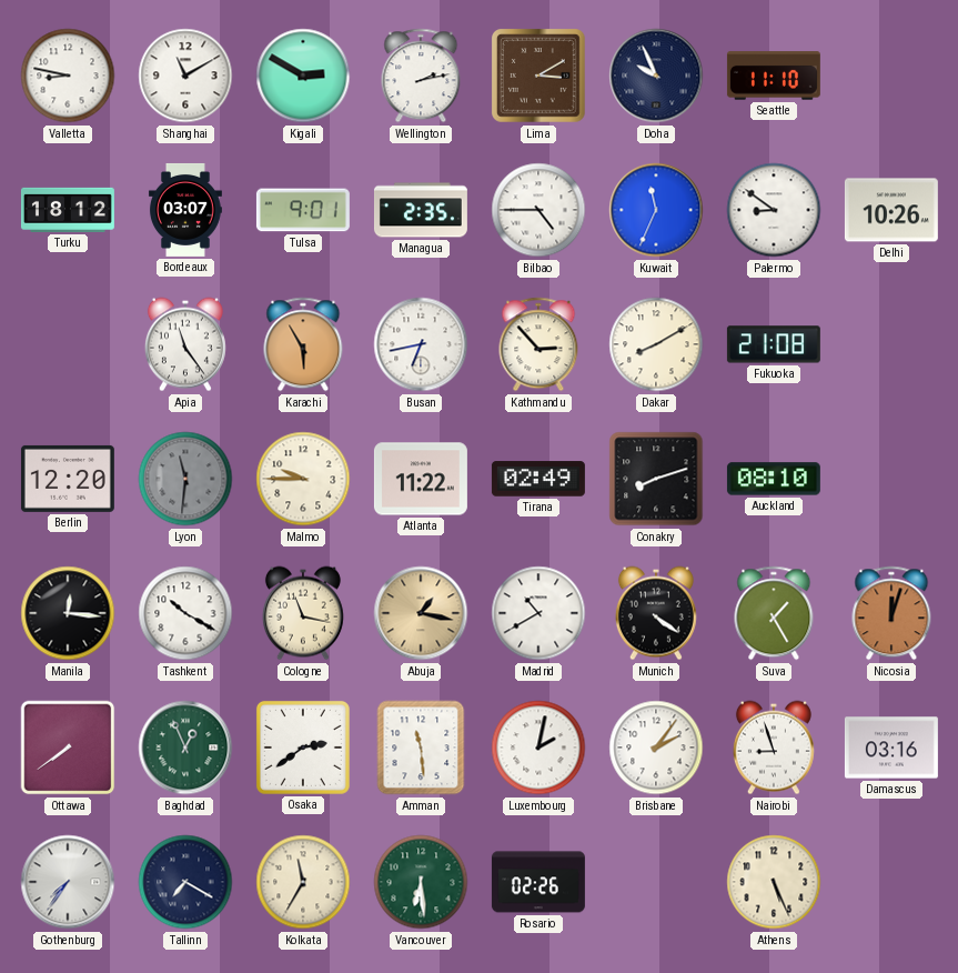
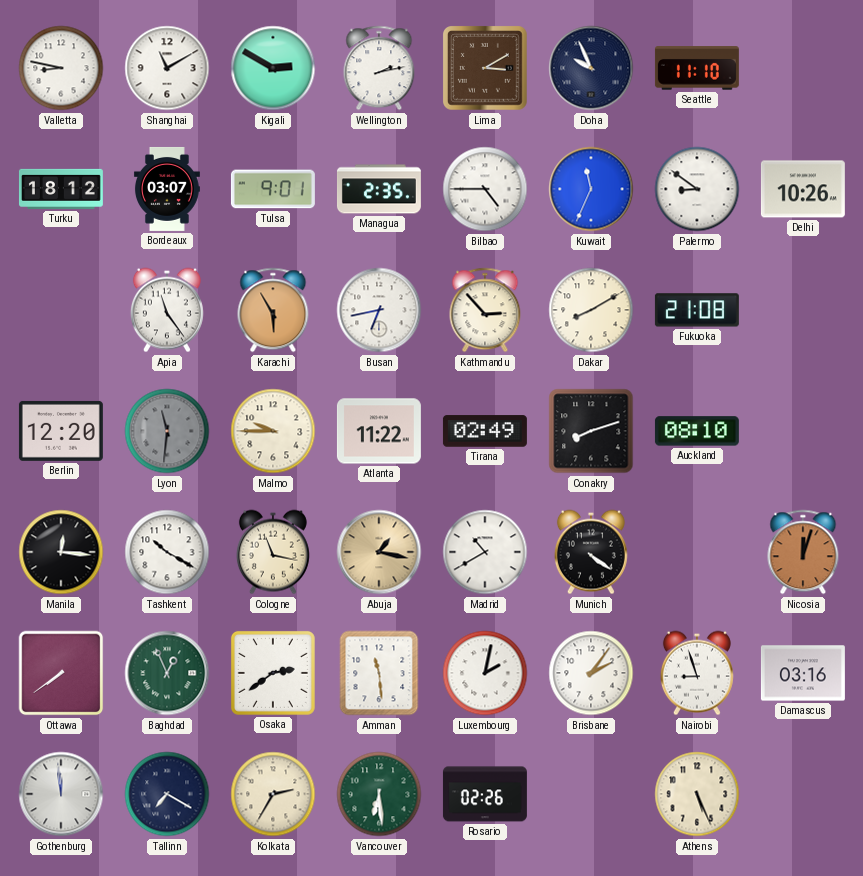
Suva: 1:25 -> none (774, 613)
Gothenburg: 7:36 -> 11:59 (61, 794)
Kolkata: 11:35 -> 2:35 (273, 794)
